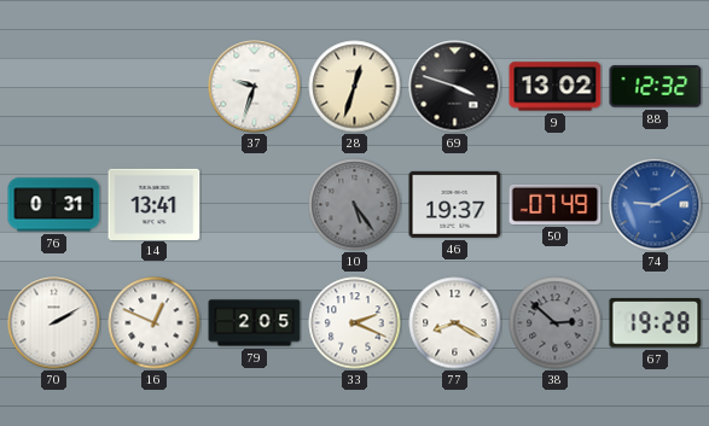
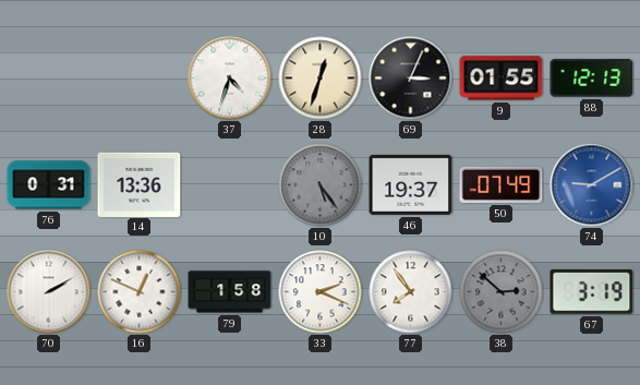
37: 9:33 -> 4:33 (230, 79)
69: 3:48 -> 3:04 (411, 79)
9: 13:02 -> 01:55 (502, 79)
88: 12:32 -> 12:13 (592, 79)
14: 13:41 -> 13:36 (140, 184)
79: 2:05 -> 1:58 (230, 292)
77: 8:20 -> 7:54 (411, 292)
67: 19:28 -> 3:19 (592, 292)
